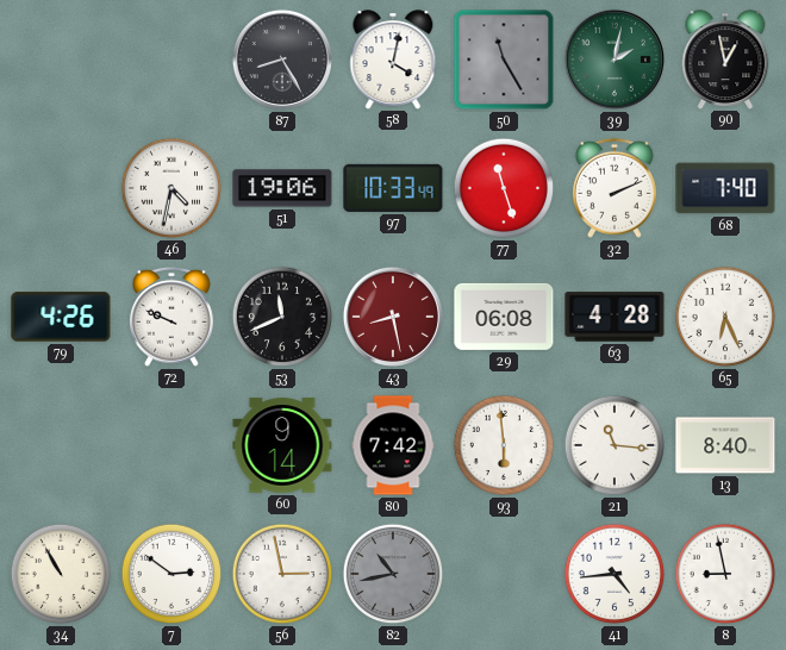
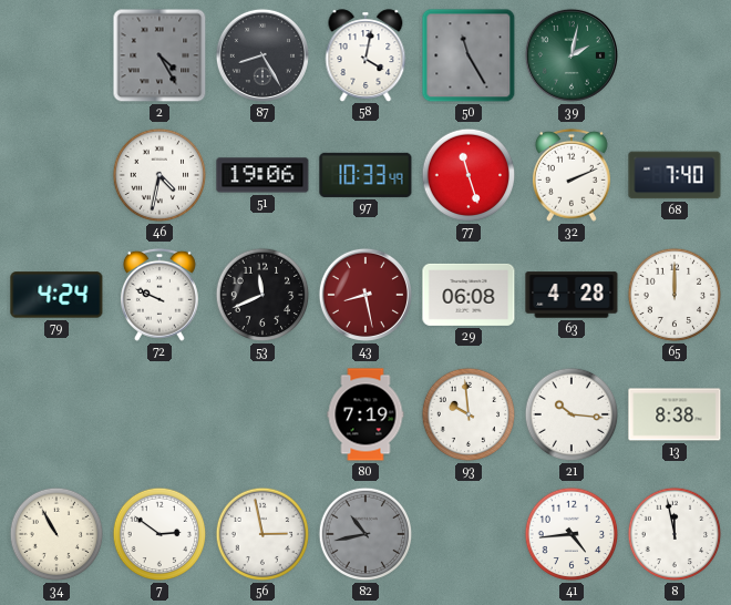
2: none -> 4:25 (159, 55)
90: 12:58 -> none (725, 60)
79: 4:26 -> 4:24 (56, 295)
65: 6:26 -> 12:00 (675, 295)
60: 9:14 -> none (282, 445)
80: 7:42 -> 7:19 (365, 414)
93: 5:59 -> 9:59 (469, 414)
21: 11:16 -> 10:16 (572, 414)
13: 8:40 -> 8:38 (675, 414)
8: 8:58 -> 11:58 (675, 534)
